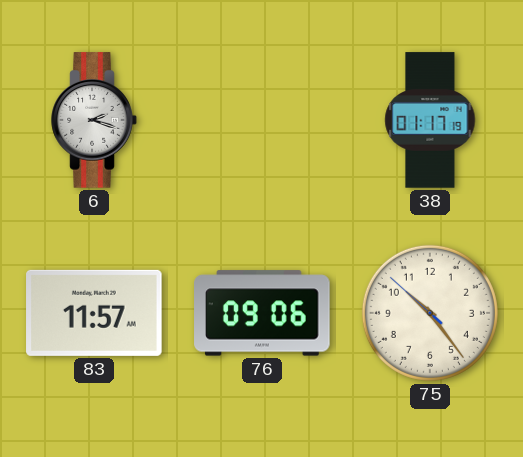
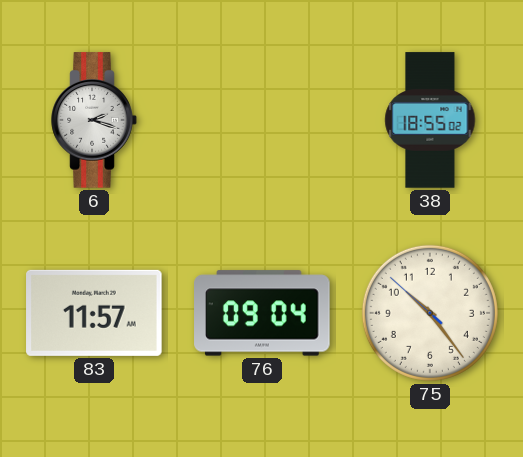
38: 01:17 -> 18:55 (430, 120)
76: 09:06 -> 09:04 (262, 313)
